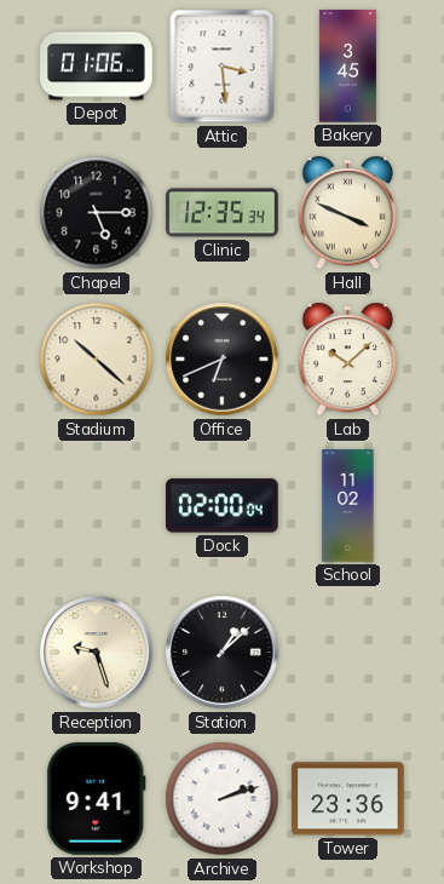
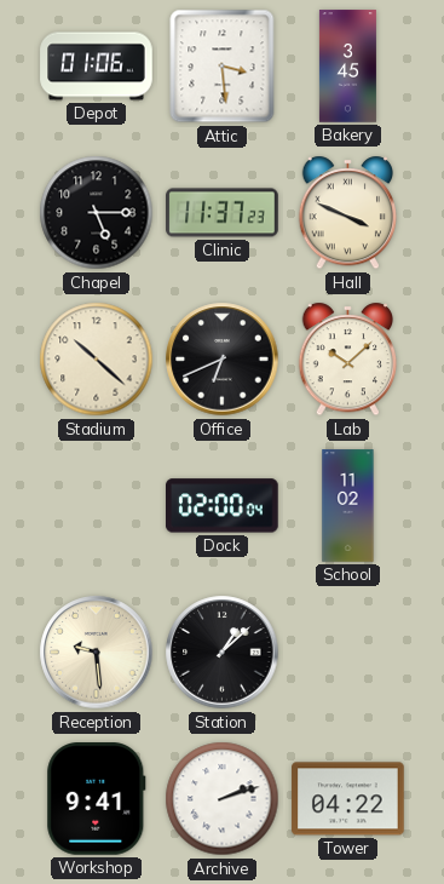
Clinic: 12:35 -> 11:37 (223, 213)
Reception: 9:27 -> 9:29 (97, 653)
Tower: 23:36 -> 04:22 (348, 799)
